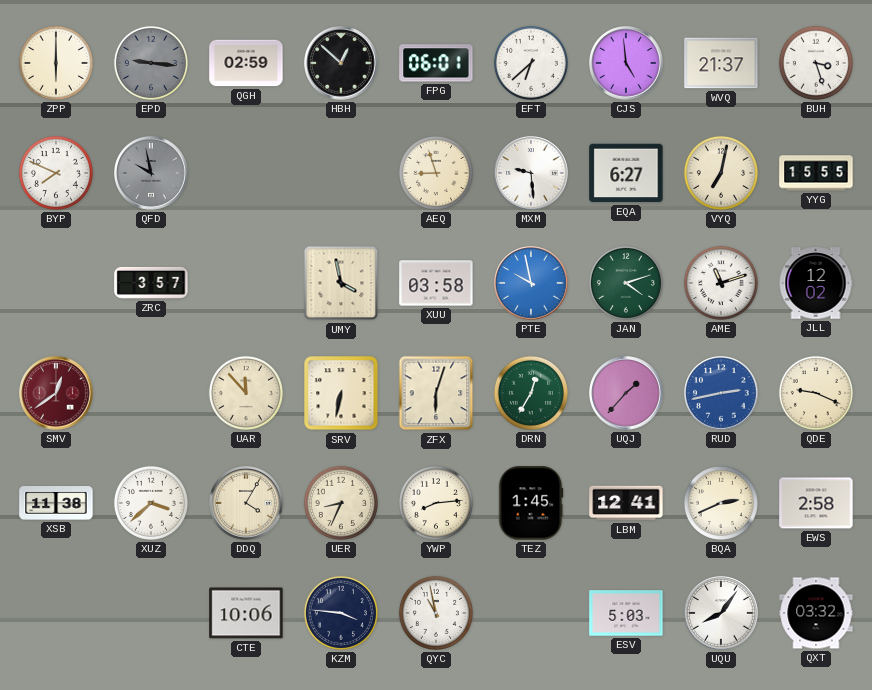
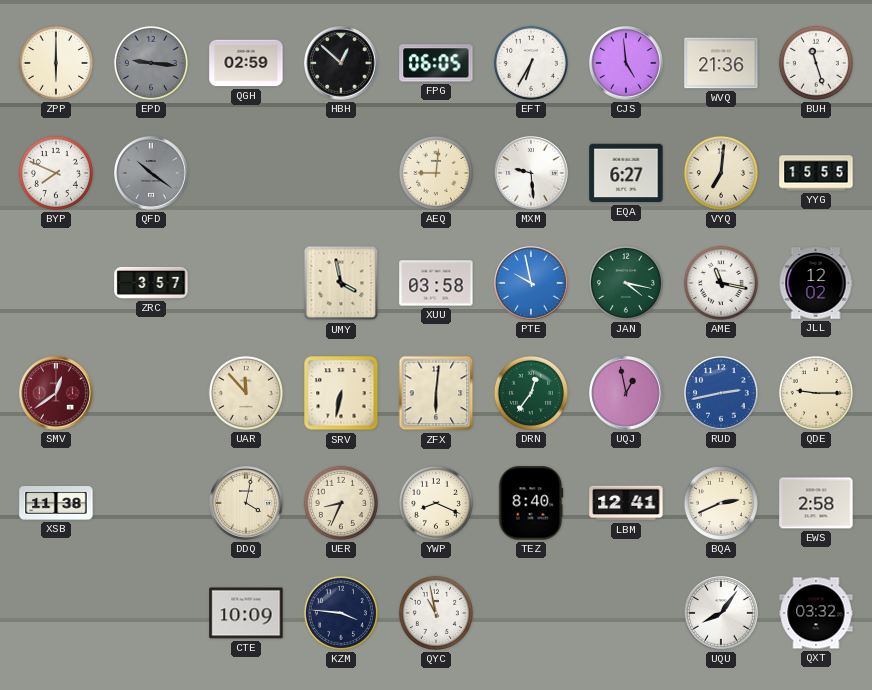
FPG: 06:01 -> 06:05 (436, 63)
EFT: 6:38 -> 6:35 (531, 63)
WVQ: 21:37 -> 21:36 (721, 63)
BUH: 3:27 -> 11:27 (816, 63)
QFD: 9:58 -> 10:21 (151, 173)
AEQ: 8:57 -> 9:01 (436, 173)
VYQ: 7:02 -> 7:01 (721, 173)
JAN: 4:12 -> 4:17 (626, 283)
AME: 11:12 -> 11:17 (721, 283)
ZFX: 6:03 -> 6:01 (436, 393)
DRN: 12:35 -> 12:36 (531, 393)
UQJ: 1:37 -> 12:58 (626, 393)
QDE: 9:19 -> 9:15 (816, 393)
XUZ: 3:38 -> none (151, 503)
DDQ: 4:05 -> 4:02 (246, 503)
YWP: 8:14 -> 8:19 (436, 503)
TEZ: 1:45 -> 8:40 (531, 503)
CTE: 10:06 -> 10:09 (246, 613)
ESV: 5:03 -> none (626, 613)
